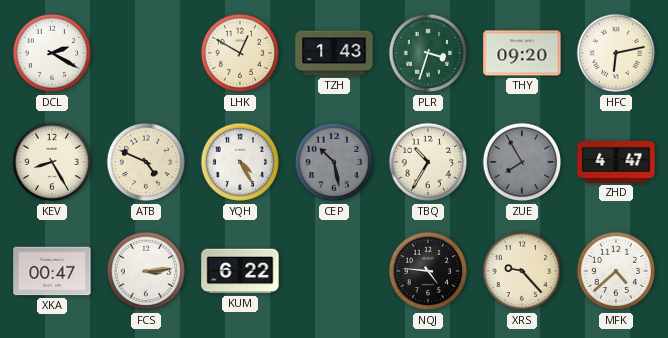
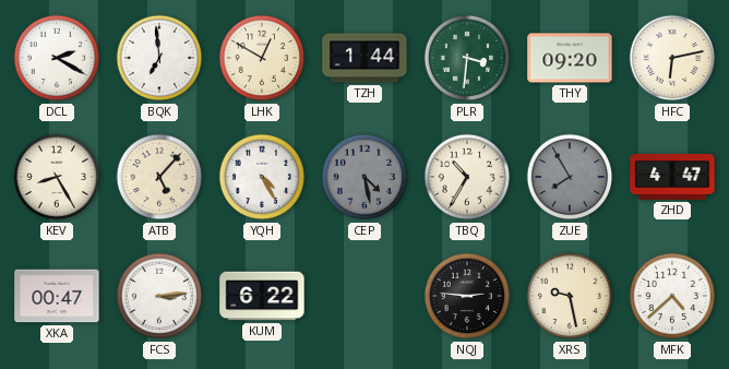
BQK: none -> 6:59 (159, 58)
TZH: 1:43 -> 1:44 (364, 58)
PLR: 3:33 -> 3:31 (467, 58)
ATB: 4:49 -> 5:07 (159, 177)
CEP: 10:28 -> 4:28 (364, 177)
NQJ: 4:46 -> 2:46 (467, 296)
XRS: 9:23 -> 9:28 (570, 296)
